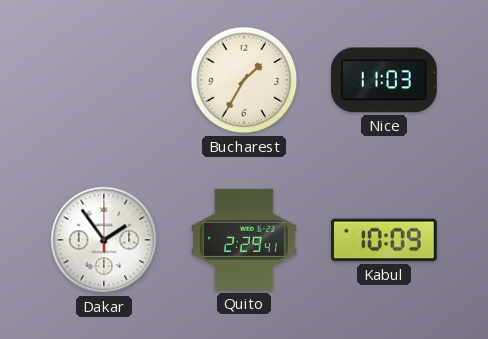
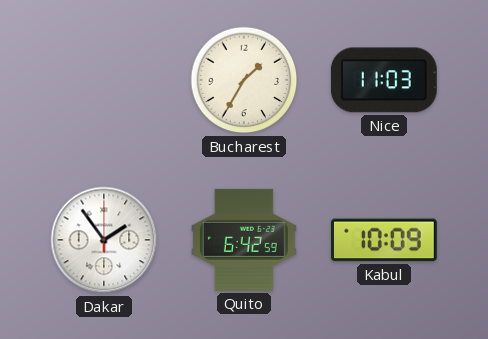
Quito: 2:29 -> 6:42 (245, 240)
